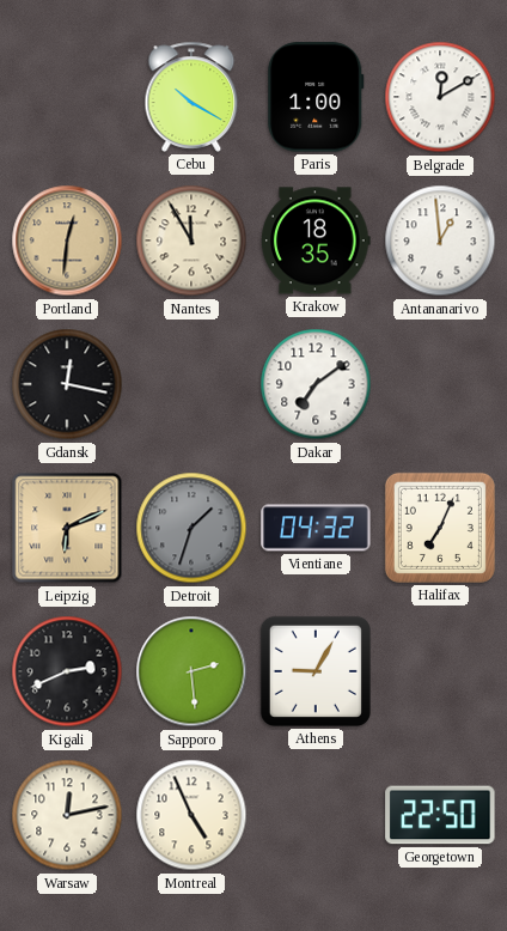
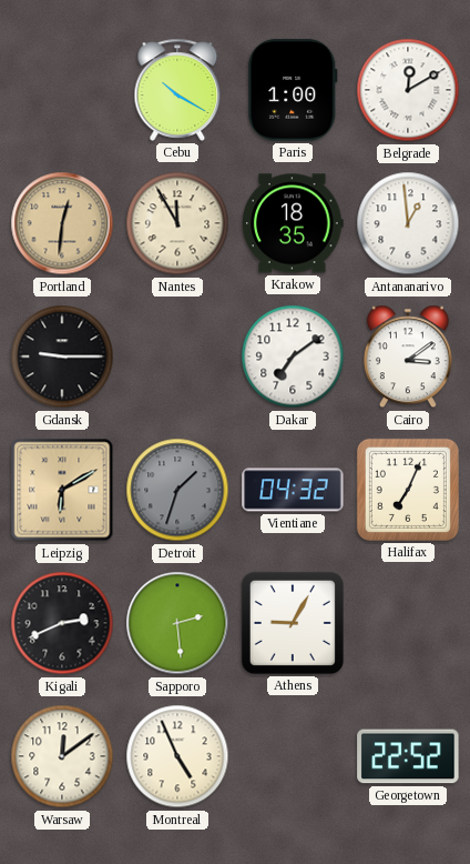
Gdansk: 12:17 -> 9:15 (62, 356)
Cairo: none -> 3:09 (408, 356)
Leipzig: 6:11 -> 6:10 (62, 490)
Warsaw: 12:13 -> 12:09 (62, 756)
Georgetown: 22:50 -> 22:52 (408, 756)
